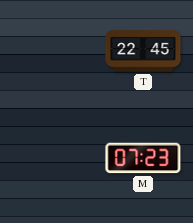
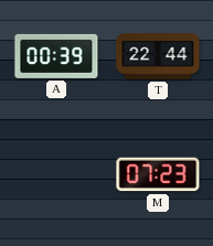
A: none -> 00:39 (56, 56)
T: 22:45 -> 22:44 (158, 56)
